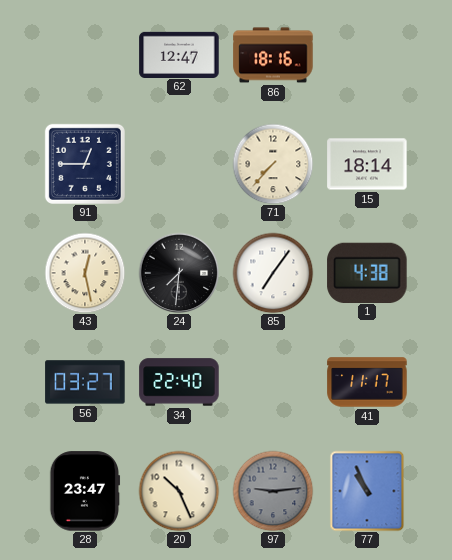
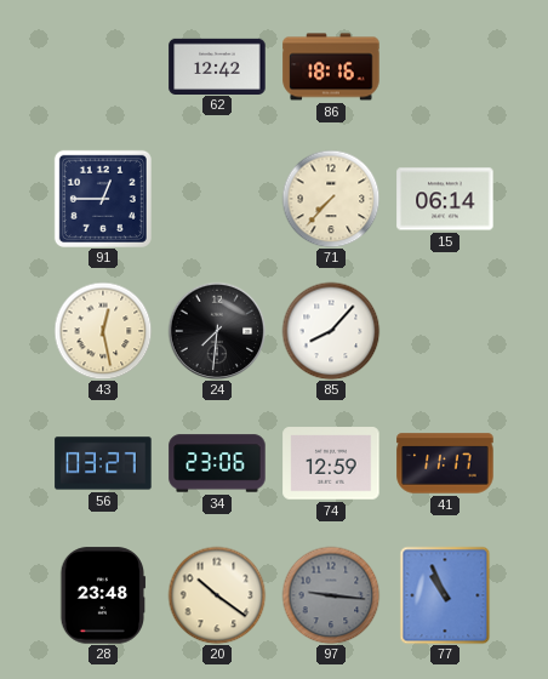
62: 12:47 -> 12:42 (217, 65)
15: 18:14 -> 06:14 (445, 199)
85: 7:06 -> 8:07 (331, 331)
1: 4:38 -> none (367, 272)
34: 22:40 -> 23:06 (217, 463)
74: none -> 12:59 (331, 463)
28: 23:47 -> 23:48 (103, 595)
20: 10:26 -> 10:21 (217, 595)
97: 9:14 -> 9:16 (331, 595)
